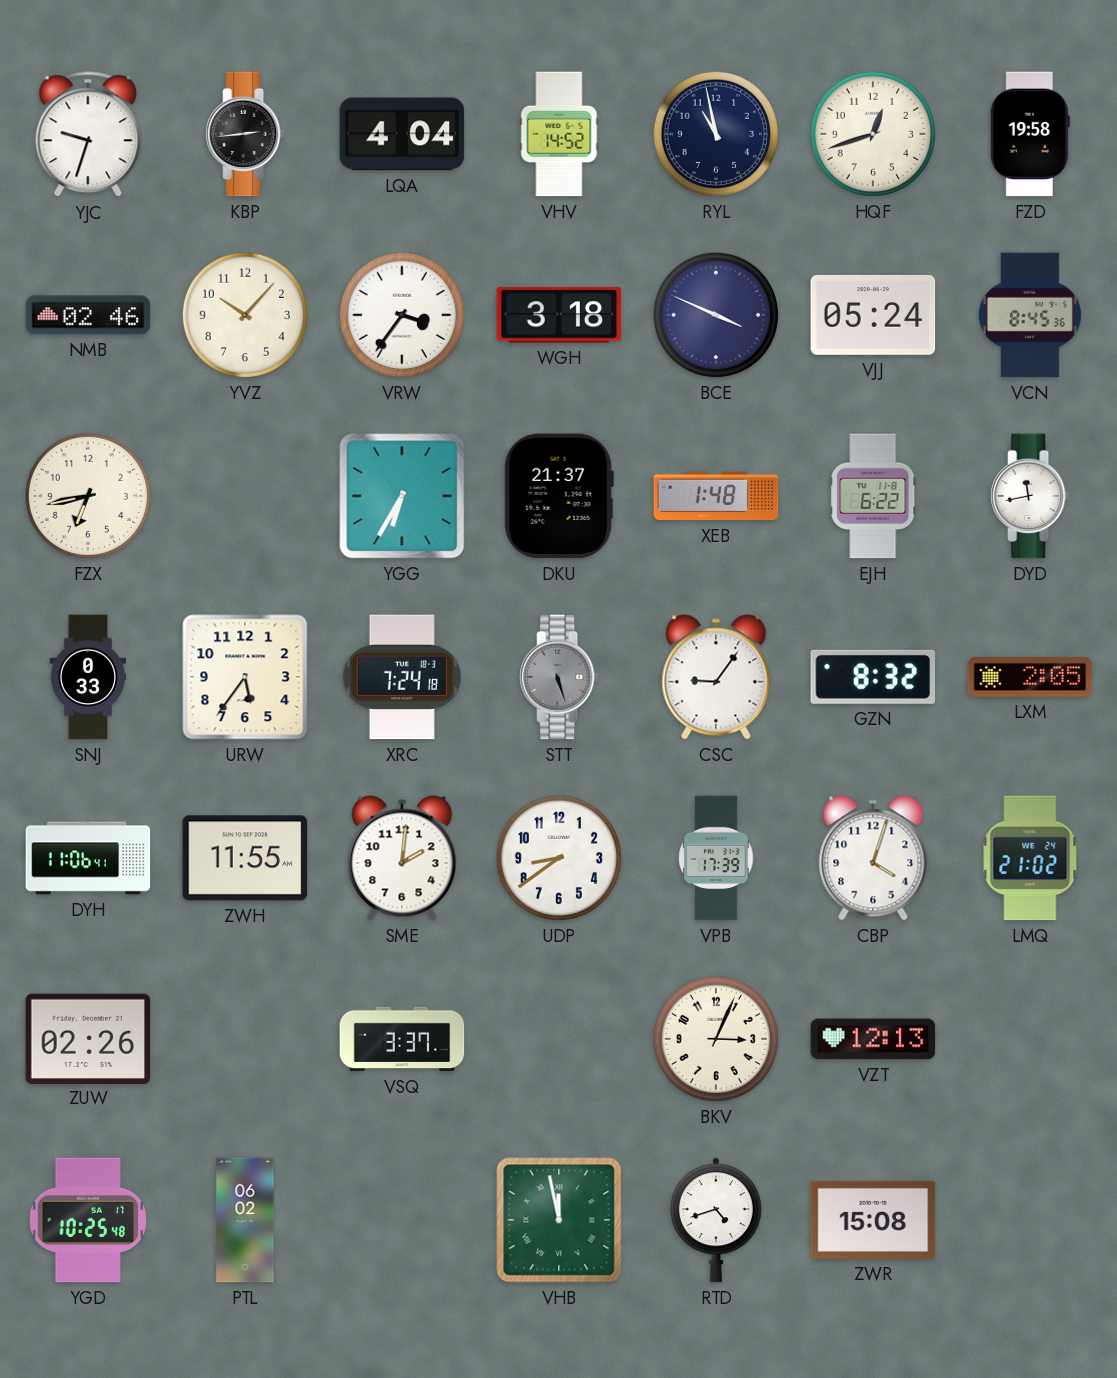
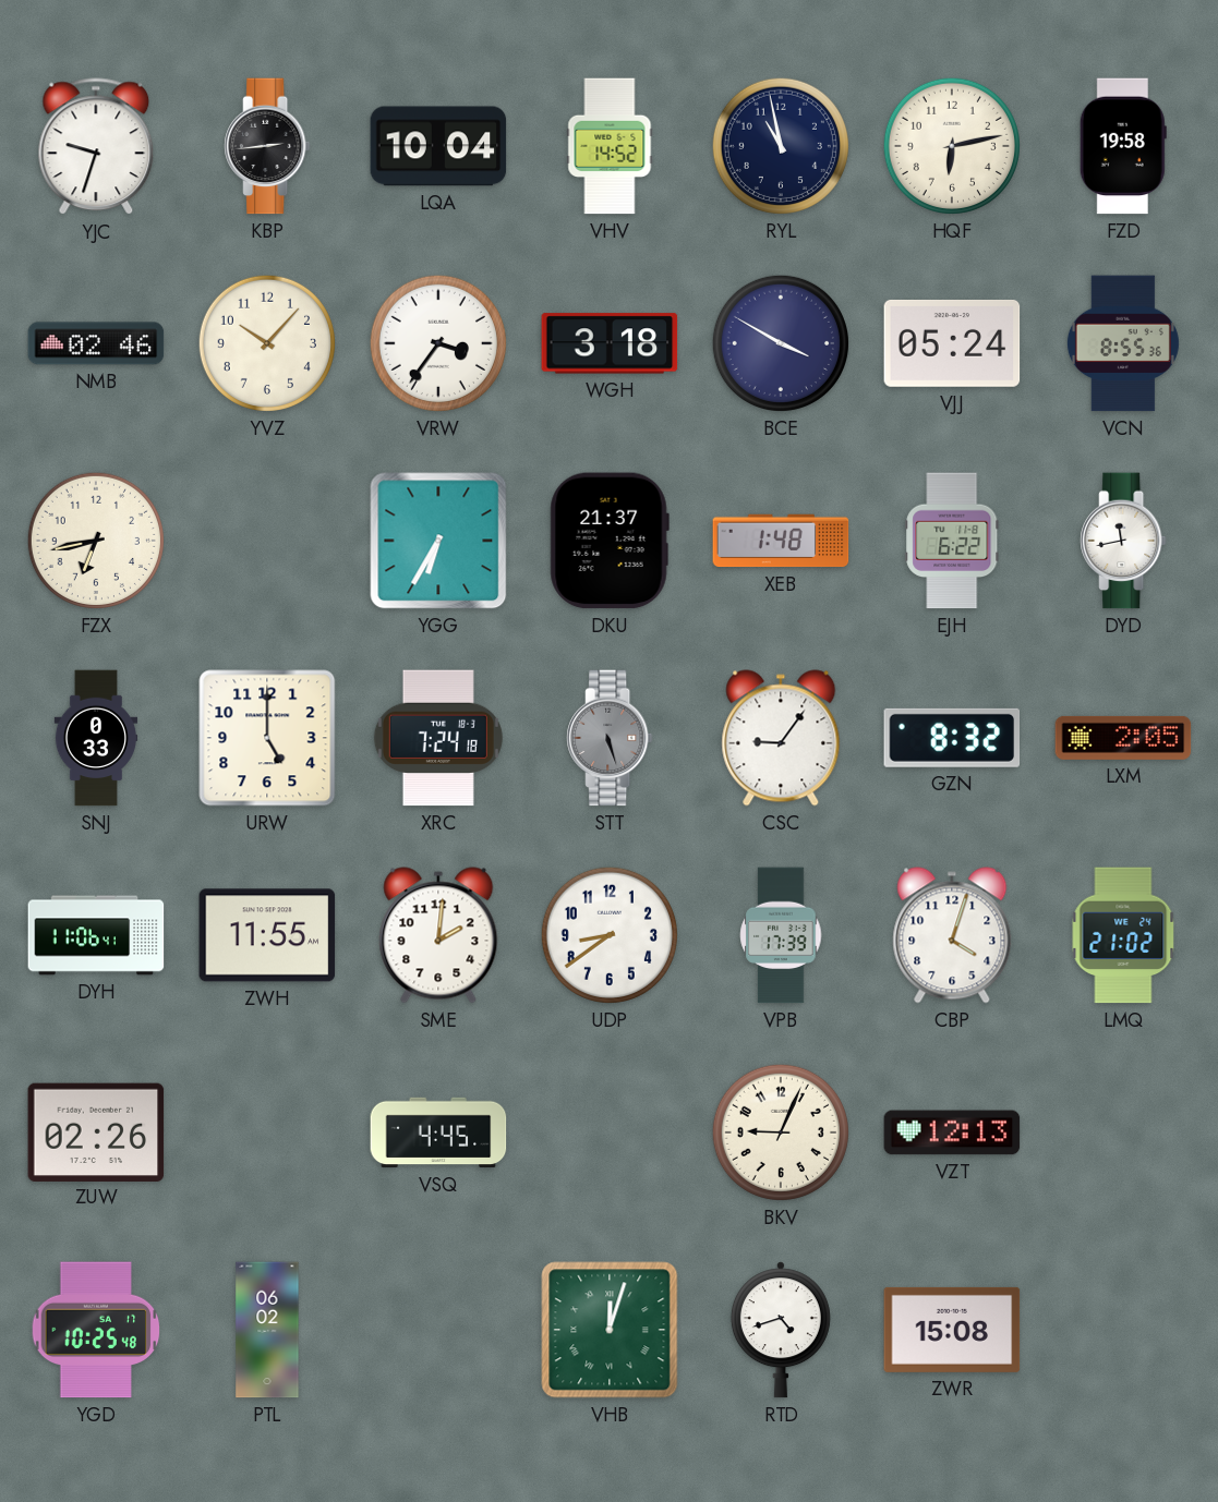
LQA: 4:04 -> 10:04 (438, 146)
HQF: 12:42 -> 6:13 (952, 146)
BCE: 3:49 -> 3:50 (781, 343)
VCN: 8:45 -> 8:55 (1123, 343)
URW: 5:36 -> 5:00 (267, 738)
VSQ: 3:37 -> 4:45 (438, 1132)
BKV: 3:04 -> 9:04 (781, 1132)
VHB: 11:58 -> 12:03 (610, 1330)
